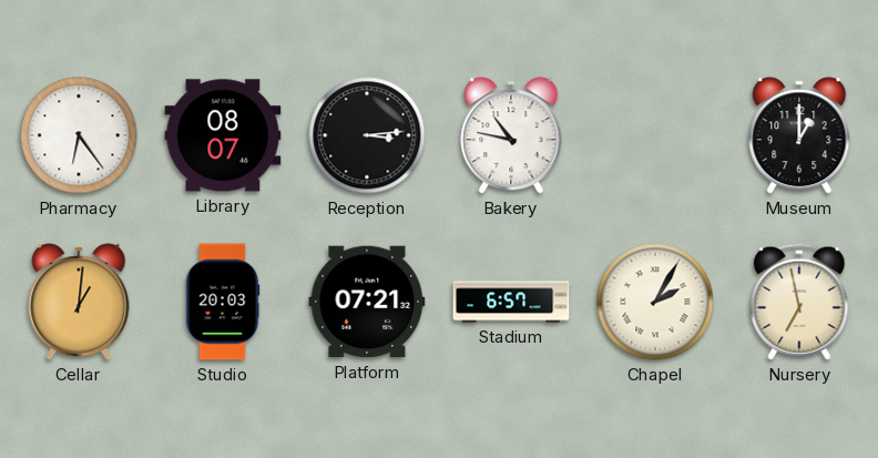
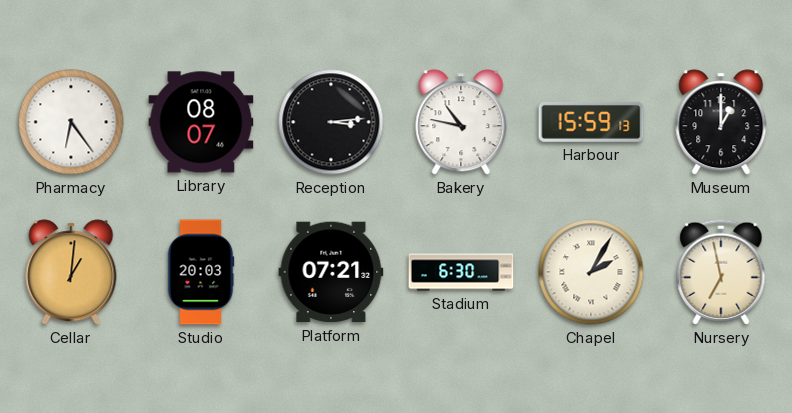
Harbour: none -> 15:59 (591, 122)
Stadium: 6:57 -> 6:30 (461, 272)
